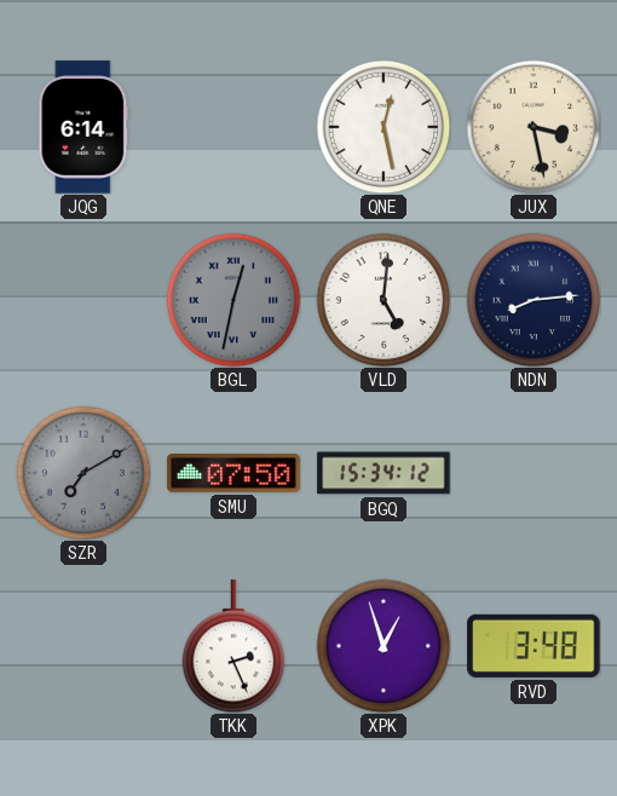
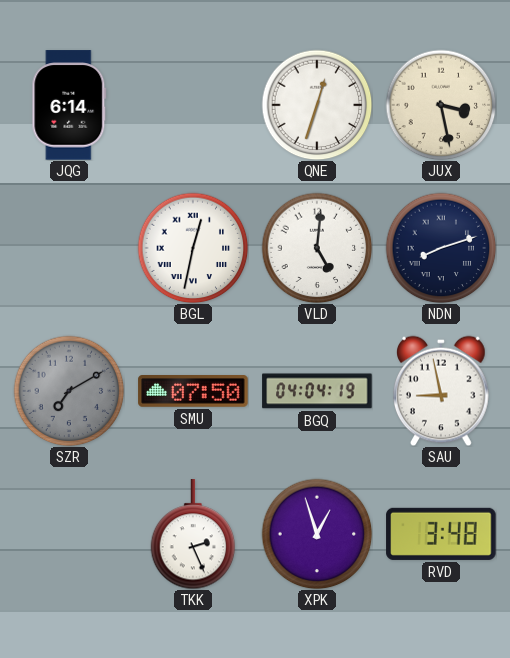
QNE: 12:28 -> 12:33 (317, 105)
BGL dial: grey -> white (193, 248)
NDN: 8:14 -> 8:12 (441, 248)
BGQ: 15:34 -> 04:04 (317, 391)
SAU: none -> 8:58 (441, 391)
